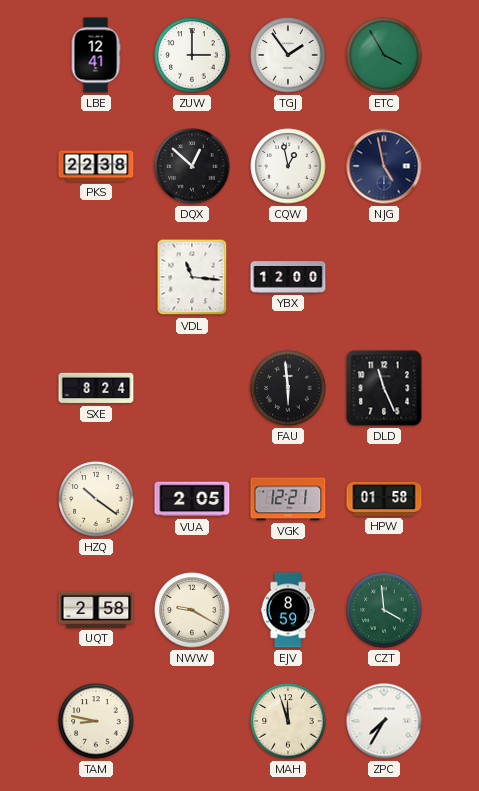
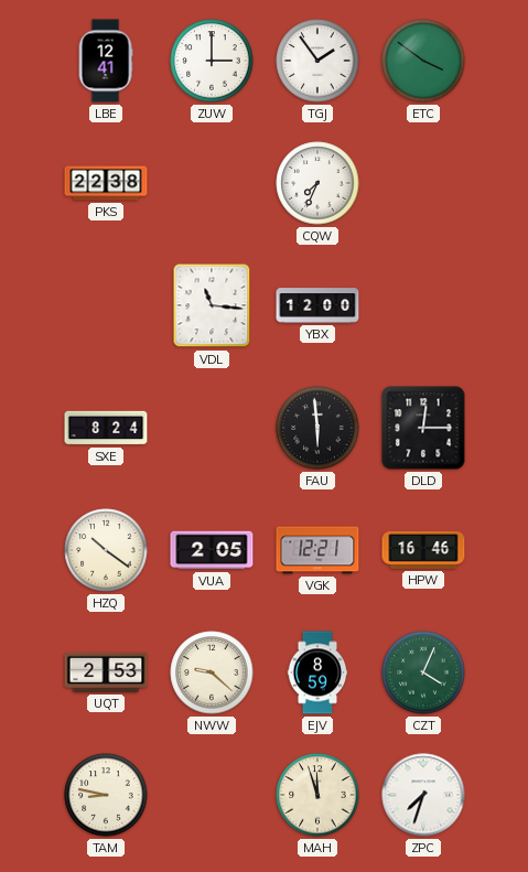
ETC: 3:55 -> 3:51 (423, 61)
DQX: 12:52 -> none (192, 166)
CQW: 12:58 -> 7:34 (317, 183)
NJG: 4:58 -> none (384, 166)
DLD: 11:26 -> 12:15 (423, 428)
HPW: 01:58 -> 16:46 (423, 550)
UQT: 2:58 -> 2:53 (106, 672)
NWW: 9:20 -> 9:22 (212, 672)
CZT: 3:59 -> 4:04 (423, 672)
ZPC: 7:35 -> 7:33 (423, 795)
